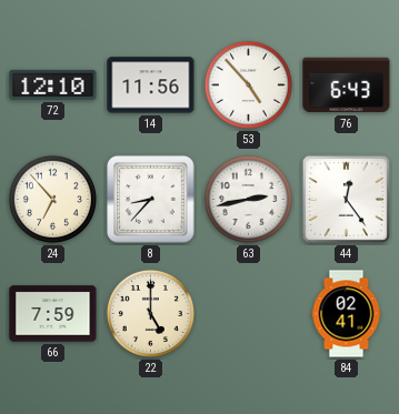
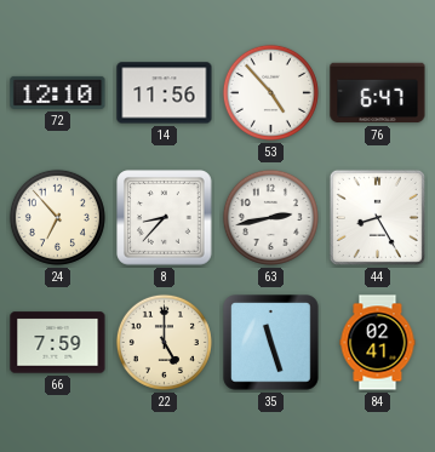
76: 6:43 -> 6:47 (378, 93)
44: 12:24 -> 8:25 (377, 217)
35: none -> 11:27 (271, 343)
